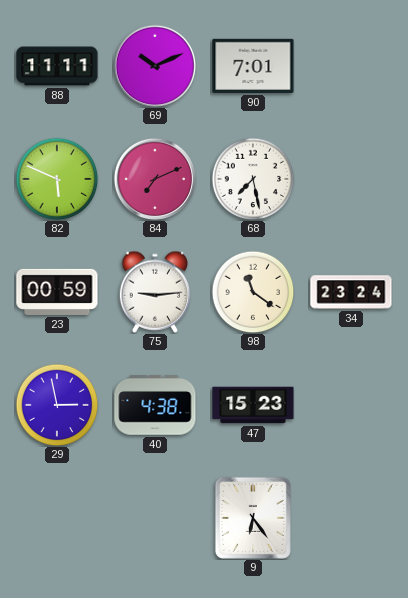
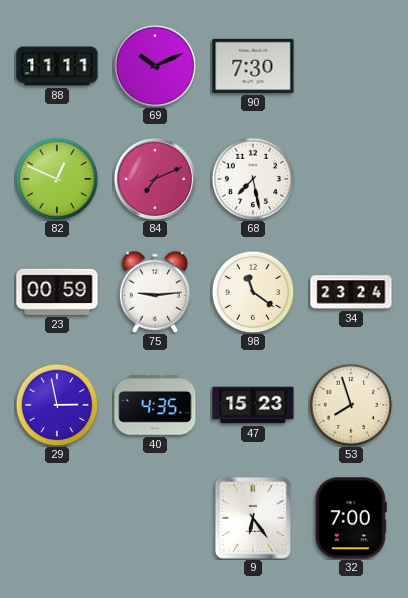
90: 7:01 -> 7:30 (253, 66)
82: 5:49 -> 12:49 (57, 179)
40: 4:38 -> 4:35 (155, 405)
53: none -> 7:57 (351, 405)
32: none -> 7:00 (351, 518)
